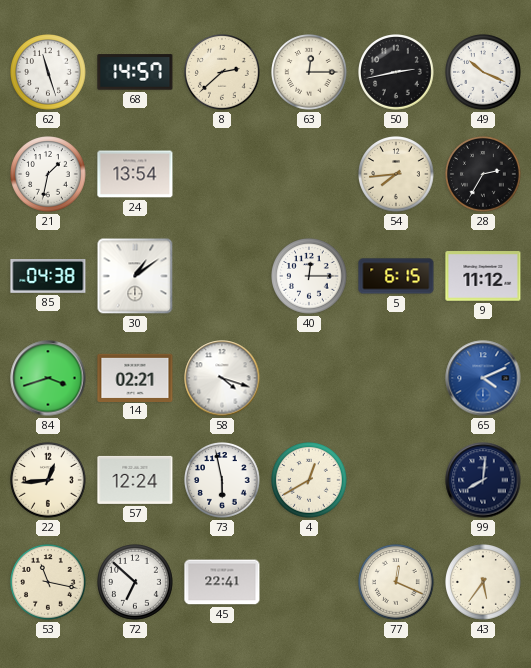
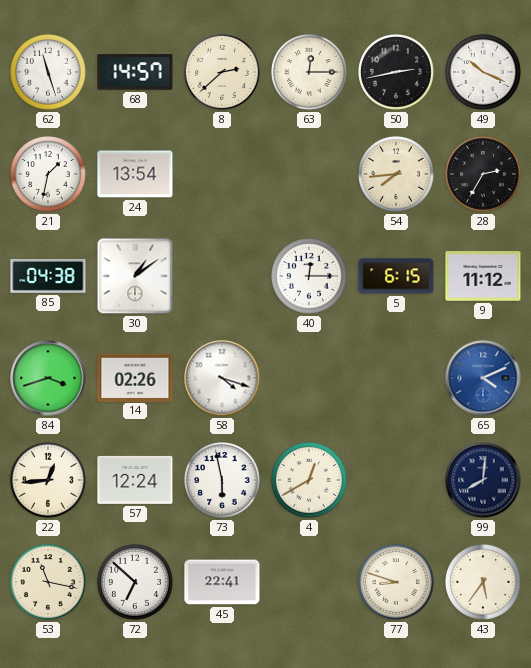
14: 02:21 -> 02:26 (135, 377)
77: 12:19 -> 8:48 (396, 582)
